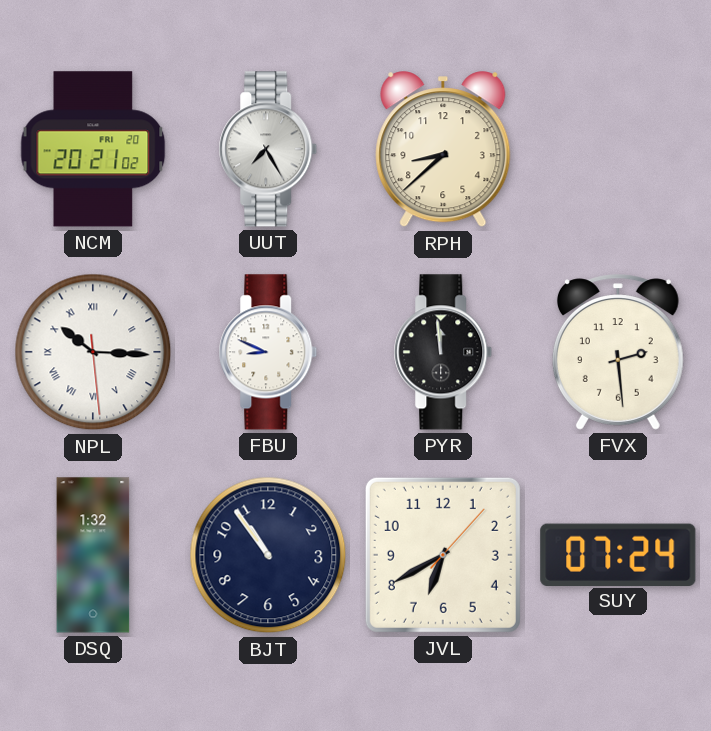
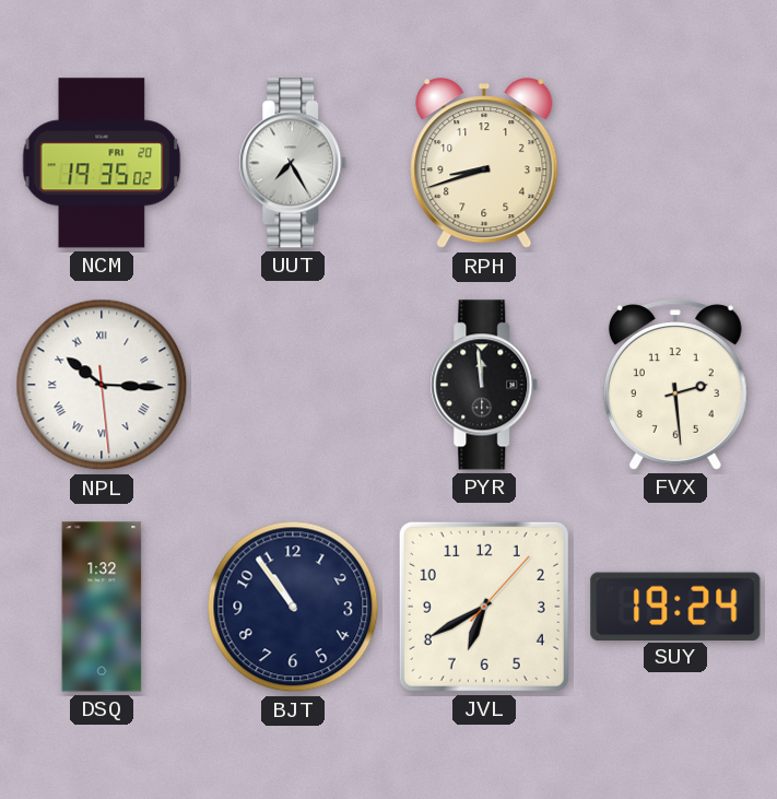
NCM: 20:21 -> 19:35 (102, 163)
RPH: 8:38 -> 8:42 (484, 164)
FBU: 8:49 -> none (268, 352)
SUY: 07:24 -> 19:24 (675, 606)
